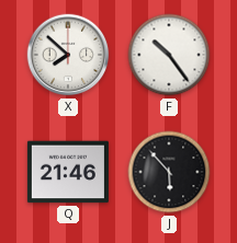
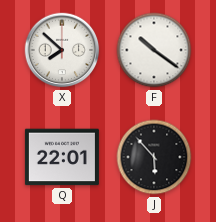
F: 10:24 -> 10:21 (154, 50)
Q: 21:46 -> 22:01 (62, 157)
